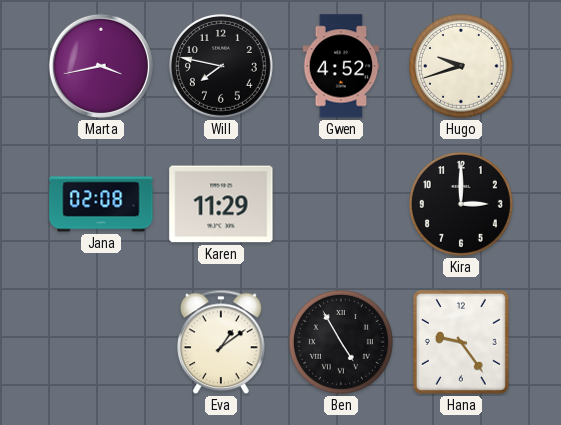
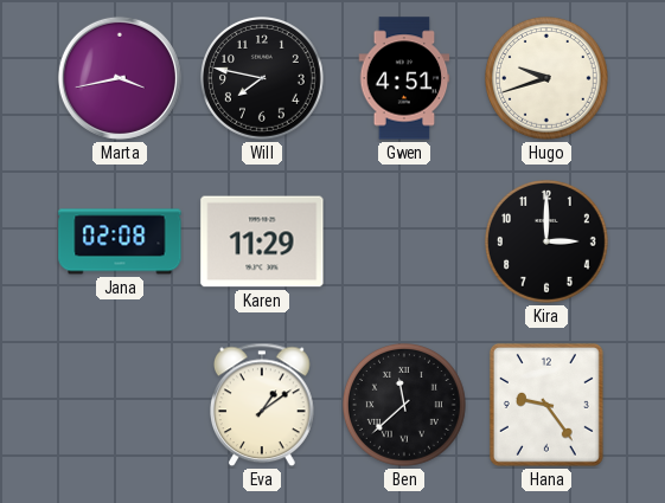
Gwen: 4:52 -> 4:51 (404, 78)
Ben: 4:55 -> 11:38 (405, 406)
